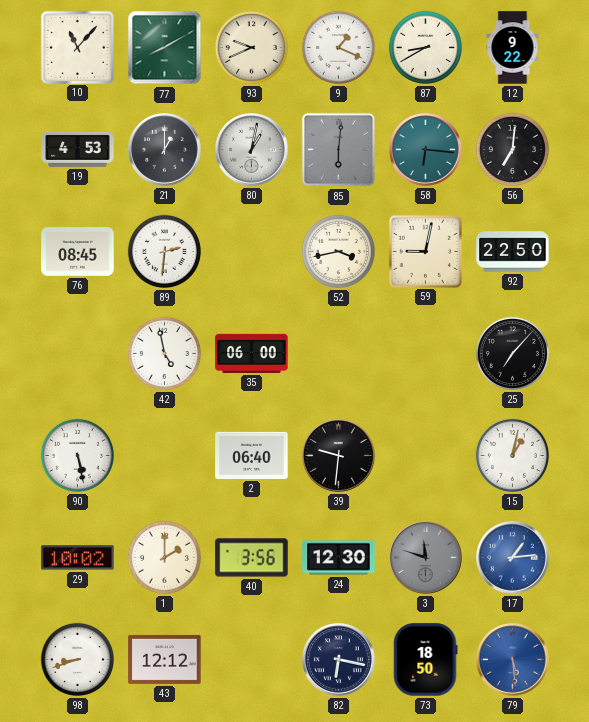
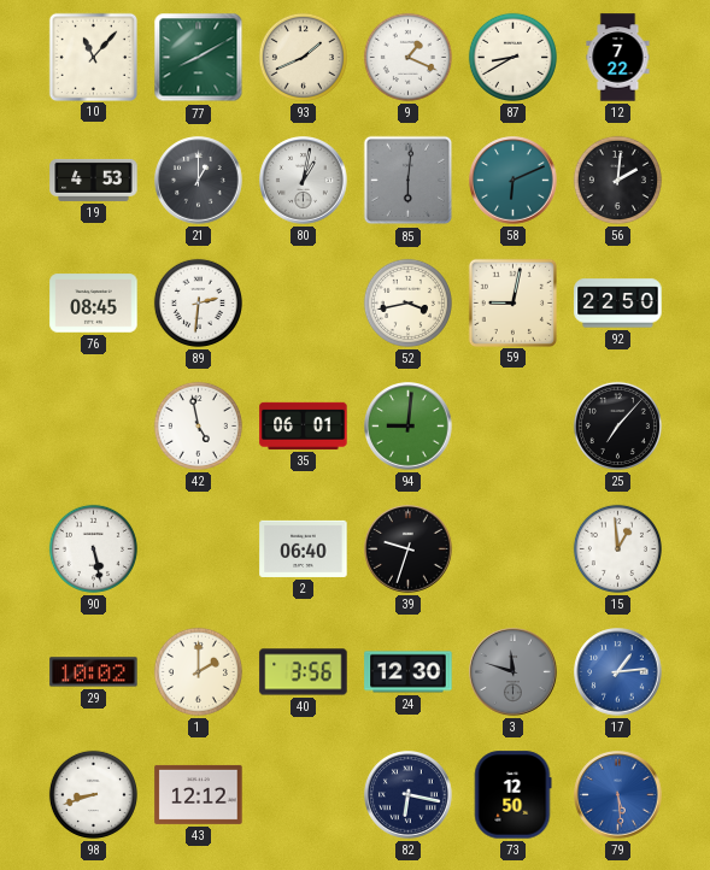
93: 9:41 -> 1:41 (303, 57)
12: 9:22 -> 7:22 (618, 58)
58: 6:16 -> 6:11 (514, 181)
56: 7:01 -> 2:01 (617, 180)
35: 06:00 -> 06:01 (304, 425)
94: none -> 9:01 (409, 427)
39: 9:31 -> 9:33 (409, 549)
15: 1:02 -> 12:59 (617, 548)
73: 18:50 -> 12:50 (512, 795)
